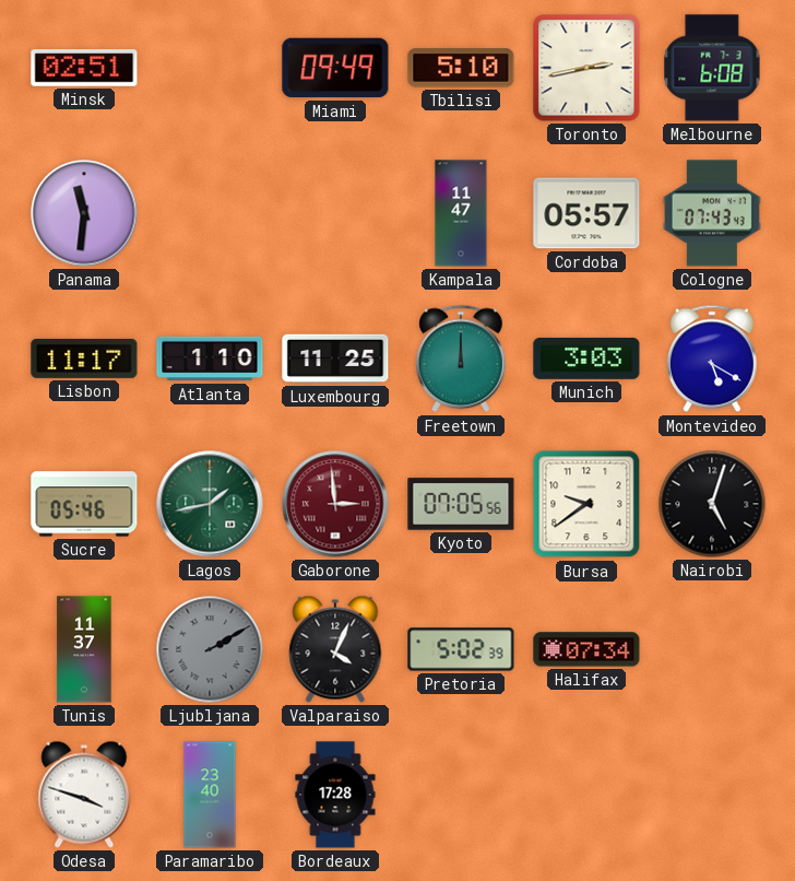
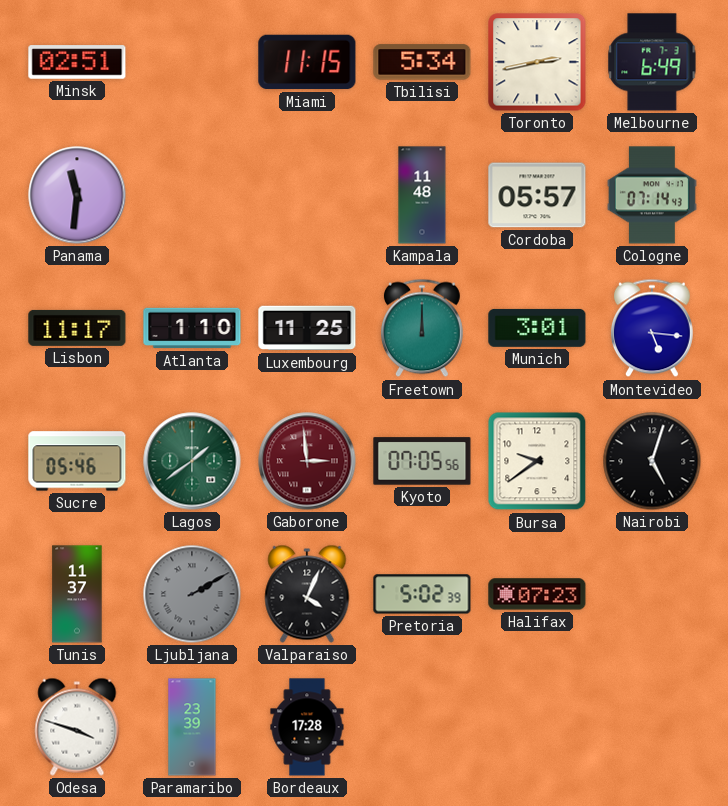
Miami: 09:49 -> 11:15 (307, 62)
Tbilisi: 5:10 -> 5:34 (422, 62)
Melbourne: 6:08 -> 6:49 (652, 62)
Kampala: 11:47 -> 11:48 (422, 195)
Cologne: 07:43 -> 07:14 (652, 195)
Munich: 3:03 -> 3:01 (537, 328)
Montevideo: 5:20 -> 5:16 (652, 328)
Lagos: 1:43 -> 1:39 (192, 461)
Halifax: 07:34 -> 07:23 (537, 594)
Paramaribo: 23:40 -> 23:39 (192, 727)
